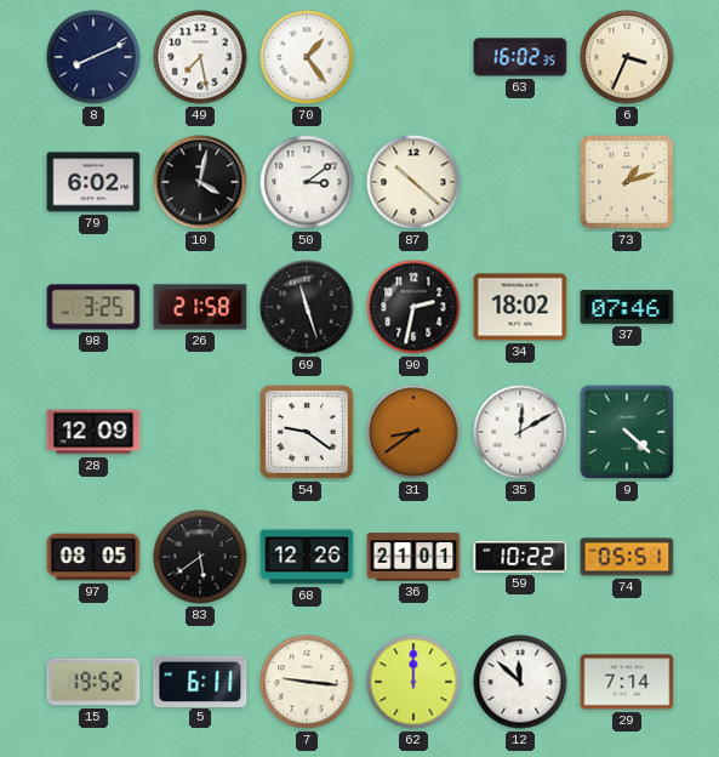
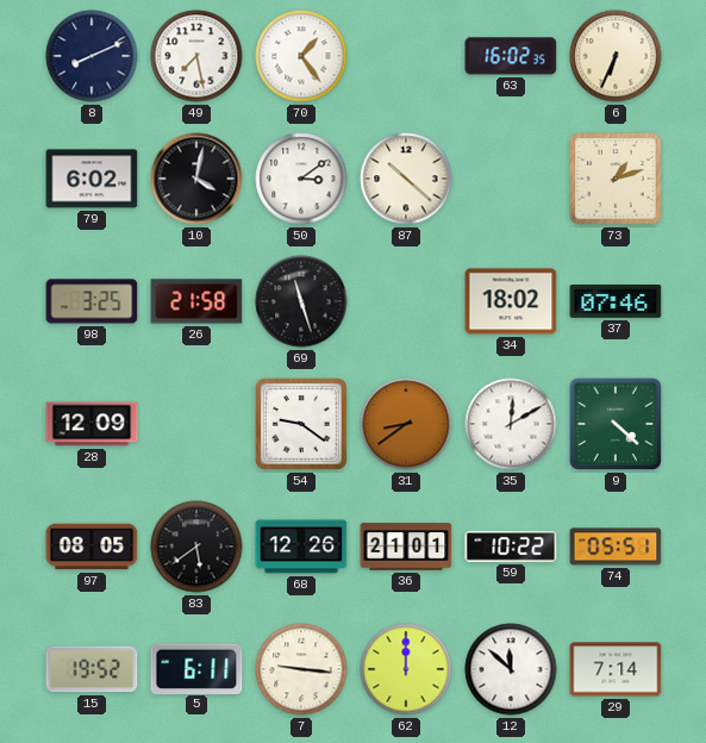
6: 3:34 -> 6:34 (616, 56)
90: 2:32 -> none (413, 307)
